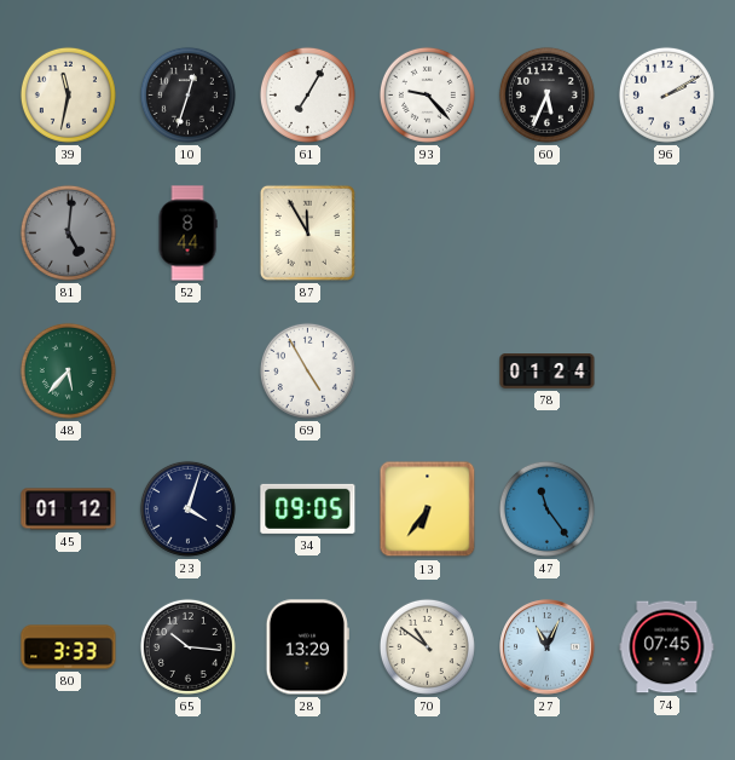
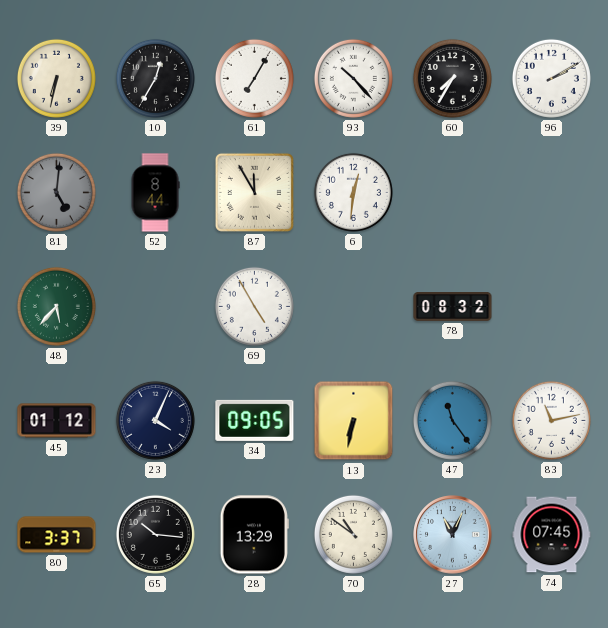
39: 11:32 -> 6:32 (56, 78)
10: 12:33 -> 12:35 (155, 78)
93: 9:23 -> 10:23 (353, 78)
60: 5:34 -> 7:35 (452, 78)
6: none -> 12:31 (353, 192)
78: 01:24 -> 08:32 (453, 307)
23: 4:03 -> 4:04 (155, 420)
13: 6:36 -> 6:32 (354, 421)
83: none -> 11:13 (551, 420)
80: 3:33 -> 3:37 (57, 535)
